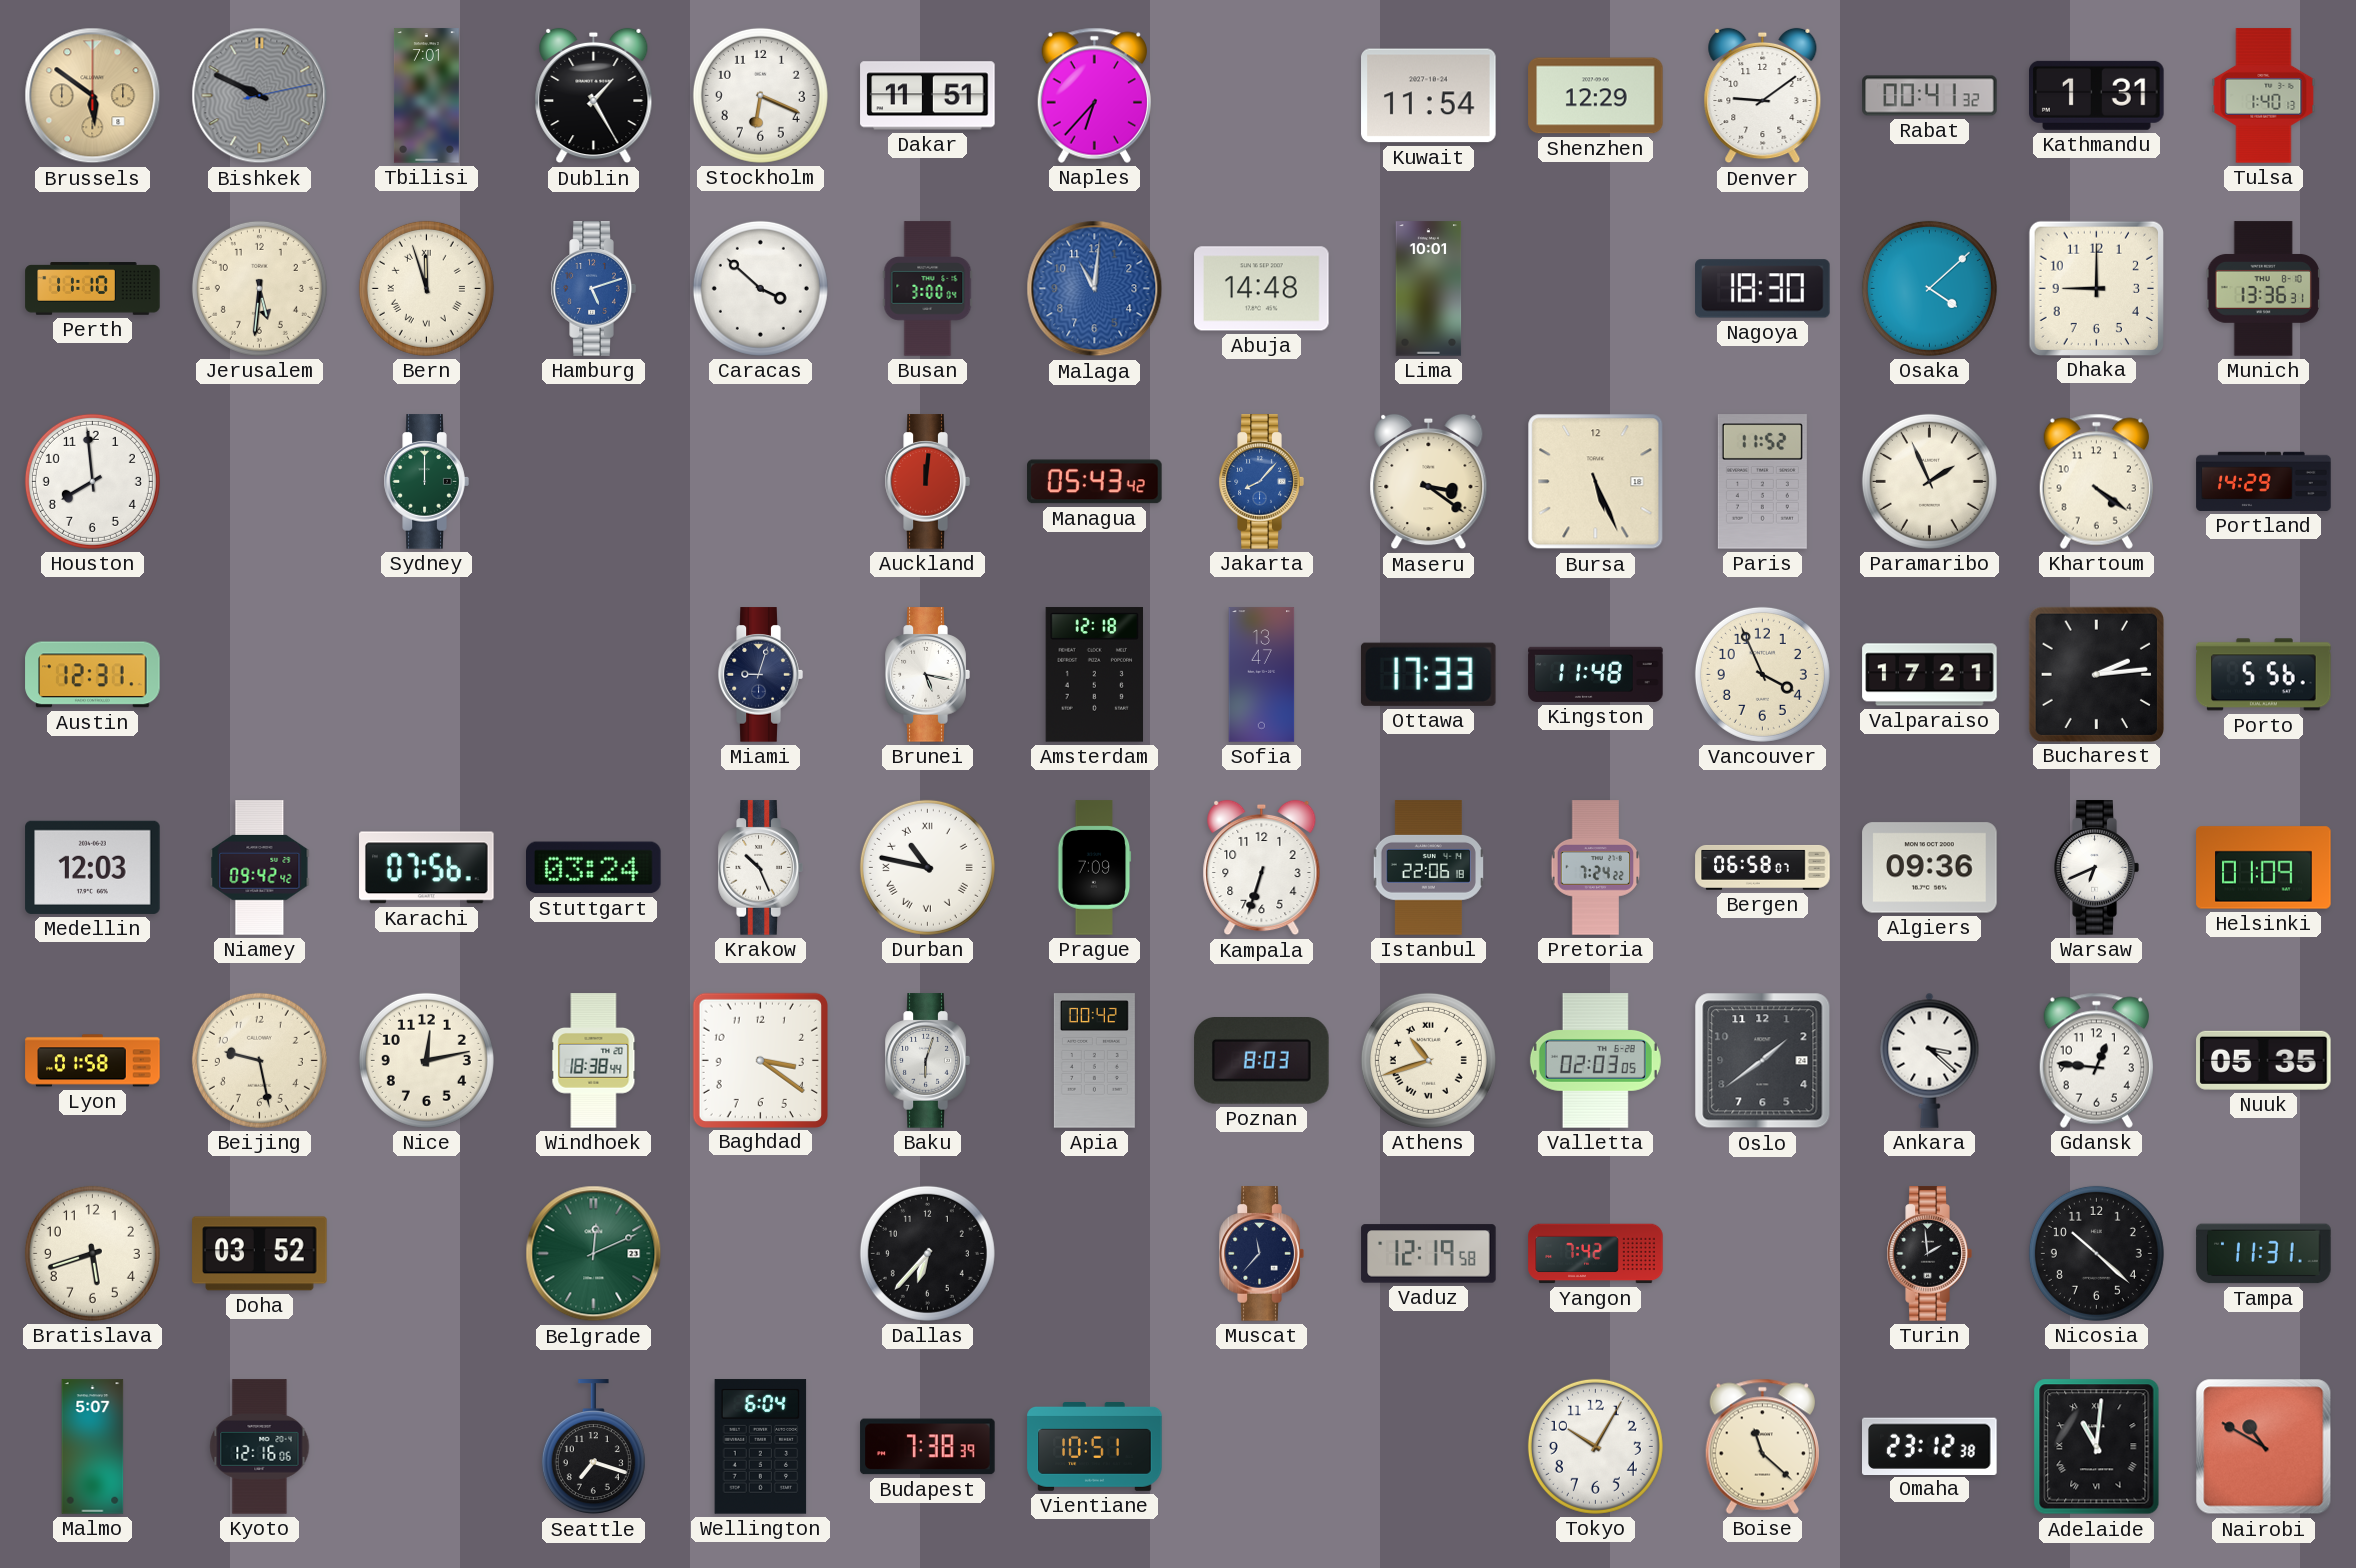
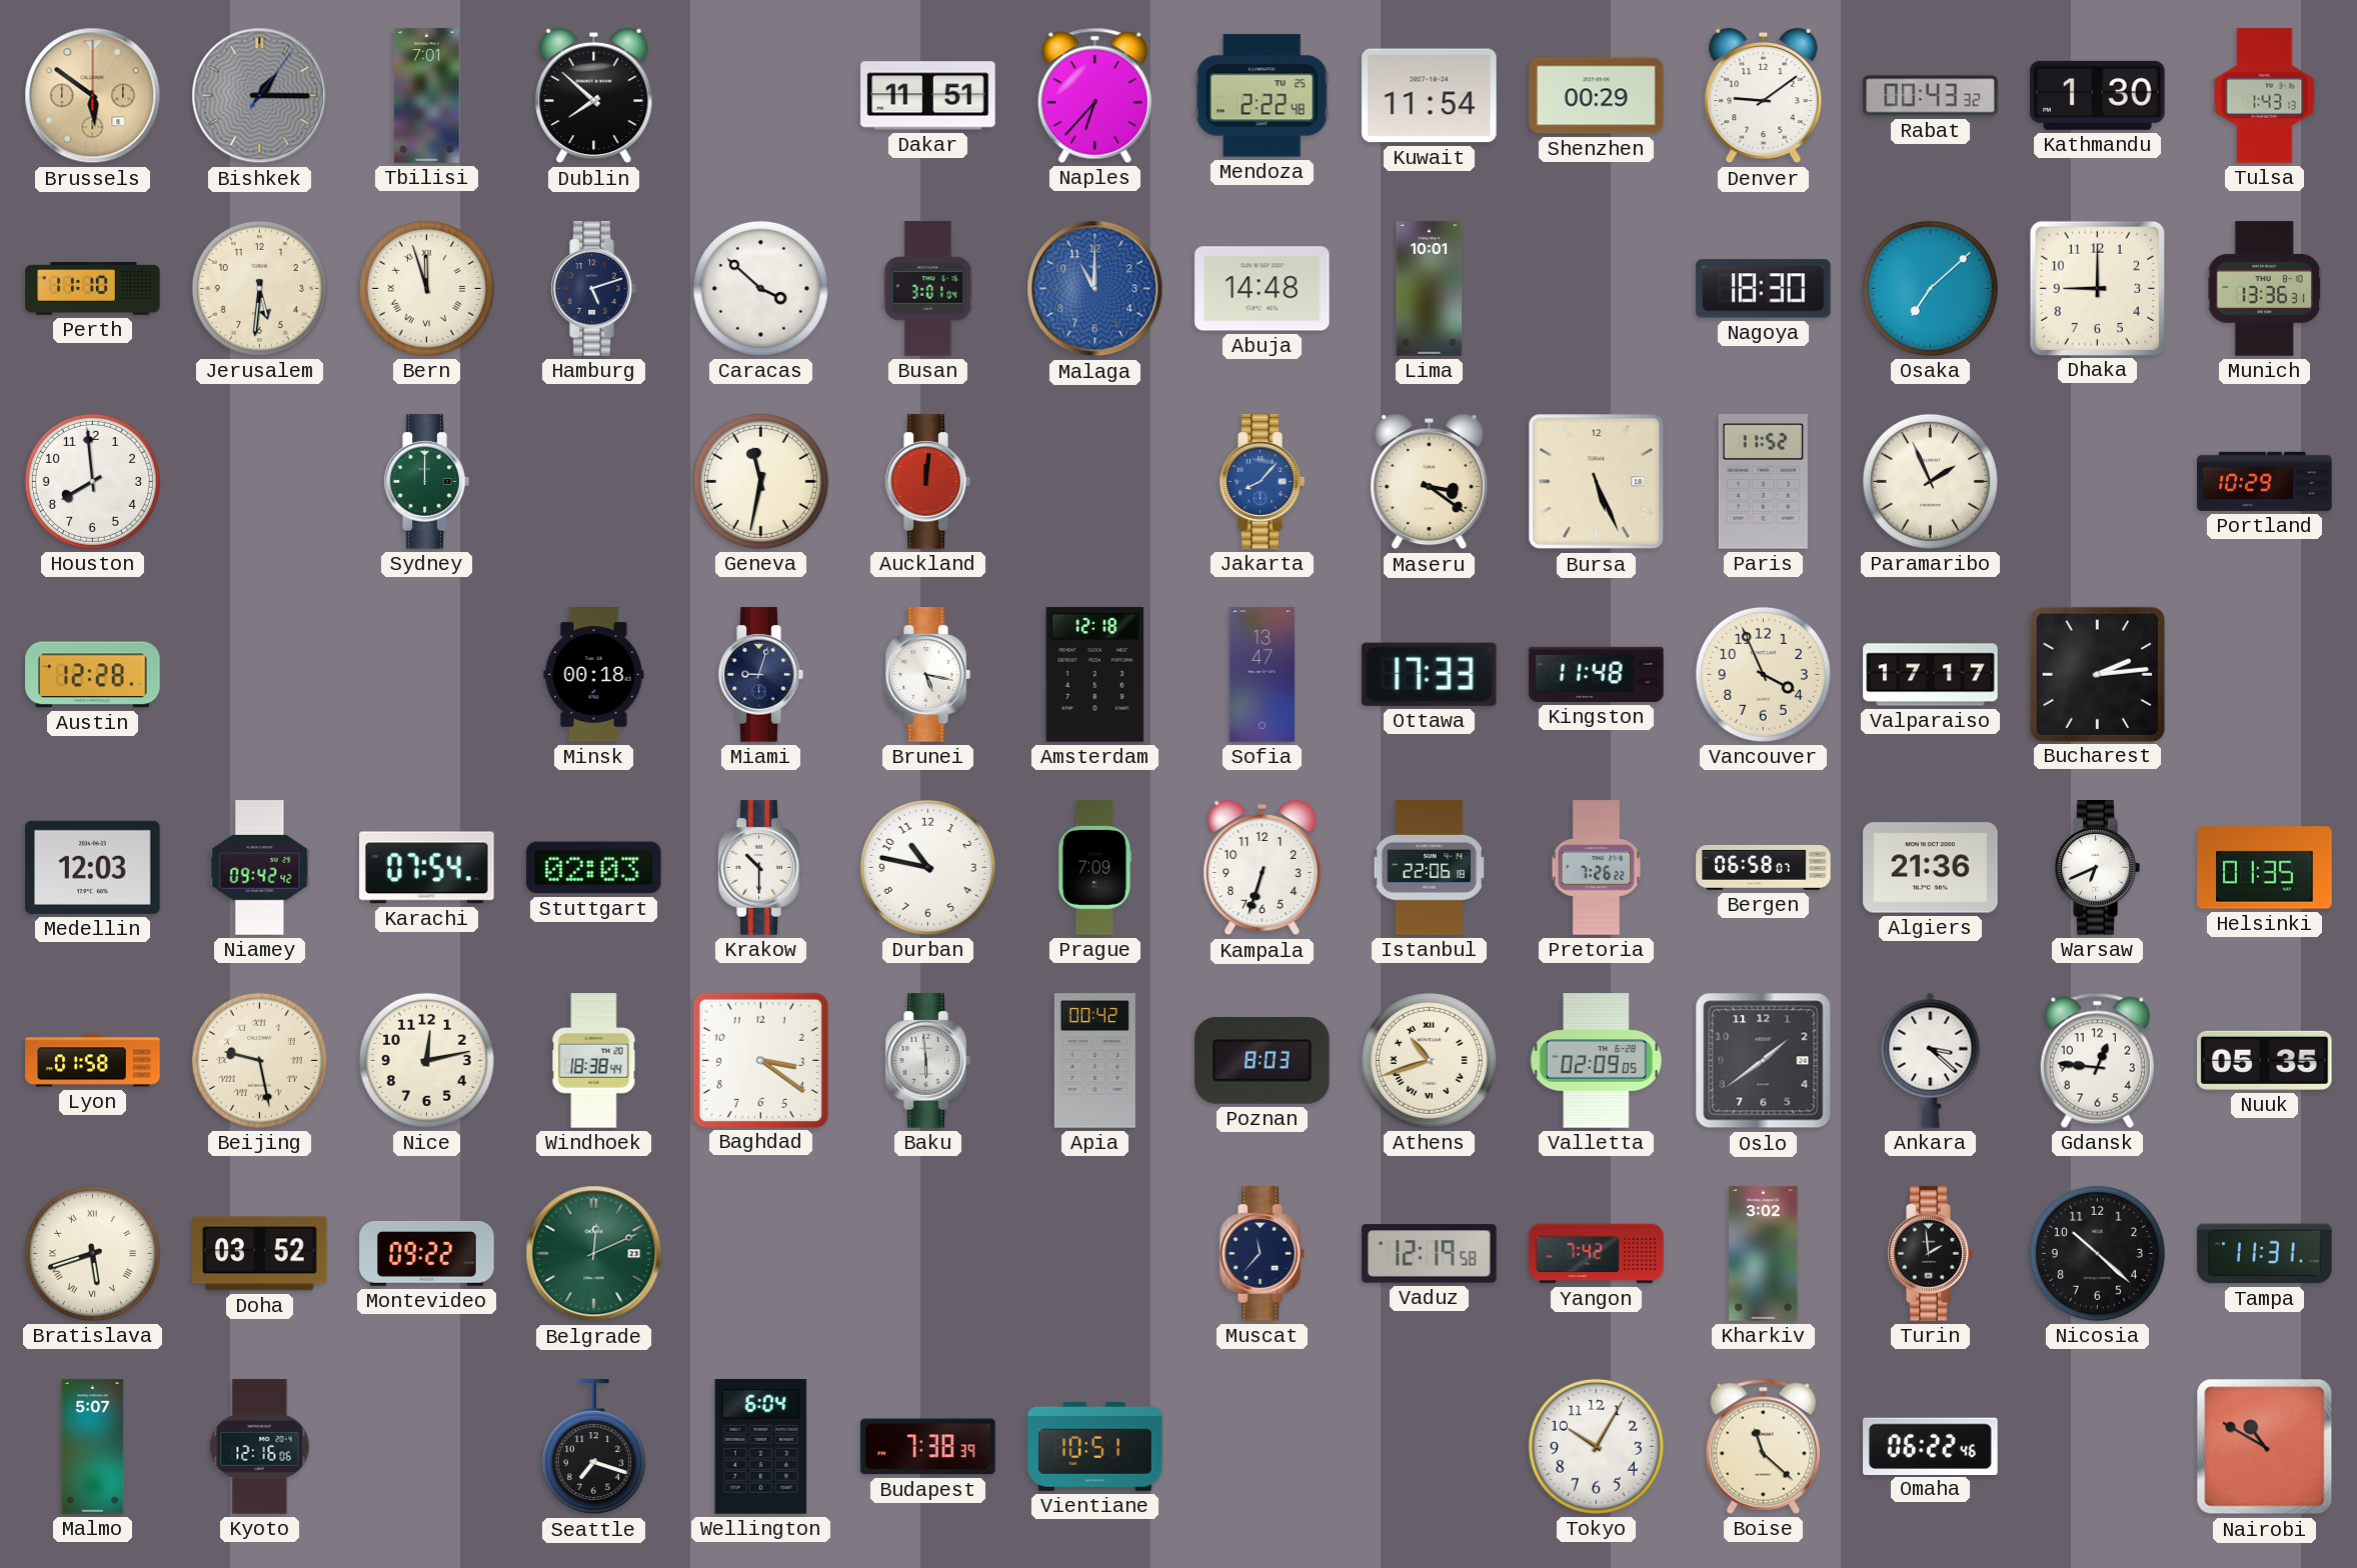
Bishkek: 9:49 -> 1:15 (260, 96)
Dublin: 1:25 -> 7:52 (594, 96)
Stockholm: 6:19 -> none (760, 95)
Mendoza: none -> 2:22 (1262, 96)
Shenzhen: 12:29 -> 00:29 (1597, 96)
Rabat: 00:41 -> 00:43 (1931, 96)
Kathmandu: 1:31 -> 1:30 (2098, 95)
Tulsa: 1:40 -> 1:43 (2265, 96)
Hamburg dial: blue -> navy (593, 289)
Busan: 3:00 -> 3:01 (928, 289)
Malaga: 11:01 -> 11:00 (1095, 289)
Osaka: 4:08 -> 7:08 (1930, 288)
Geneva: none -> 11:32 (760, 481)
Managua: 05:43 -> none (1095, 482)
Khartoum: 4:21 -> none (2096, 481)
Portland: 14:29 -> 10:29 (2265, 481)
Austin: 12:31 -> 12:28 (93, 675)
Minsk: none -> 00:18 (594, 675)
Valparaiso: 17:21 -> 17:17 (1931, 675)
Porto: 5:56 -> none (2264, 675)
Karachi: 07:56 -> 07:54 (427, 868)
Stuttgart: 03:24 -> 02:03 (594, 868)
Krakow: 10:26 -> 10:30 (760, 868)
Durban numerals: Roman -> Arabic (927, 867)
Pretoria: 7:24 -> 7:26 (1597, 868)
Algiers: 09:36 -> 21:36 (1931, 868)
Helsinki: 01:09 -> 01:35 (2265, 868)
Beijing numerals: Arabic -> Roman (259, 1060)
Baku: 6:03 -> 5:59 (927, 1061)
Valletta: 02:03 -> 02:09 (1596, 1061)
Bratislava numerals: Arabic -> Roman (92, 1253)
Montevideo: none -> 09:22 (427, 1253)
Dallas: 6:37 -> none (927, 1253)
Kharkiv: none -> 3:02 (1764, 1254)
Omaha: 23:12 -> 06:22 (1931, 1446)
Adelaide: 11:01 -> none (2097, 1447)
